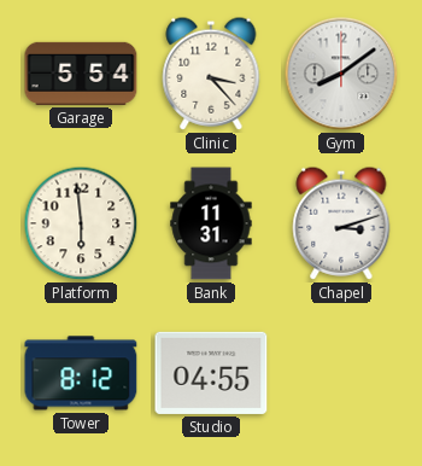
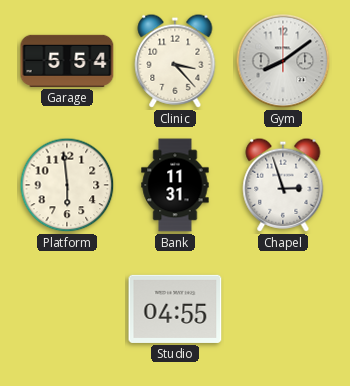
Chapel: 3:12 -> 2:57 (283, 185)
Tower: 8:12 -> none (81, 373)
